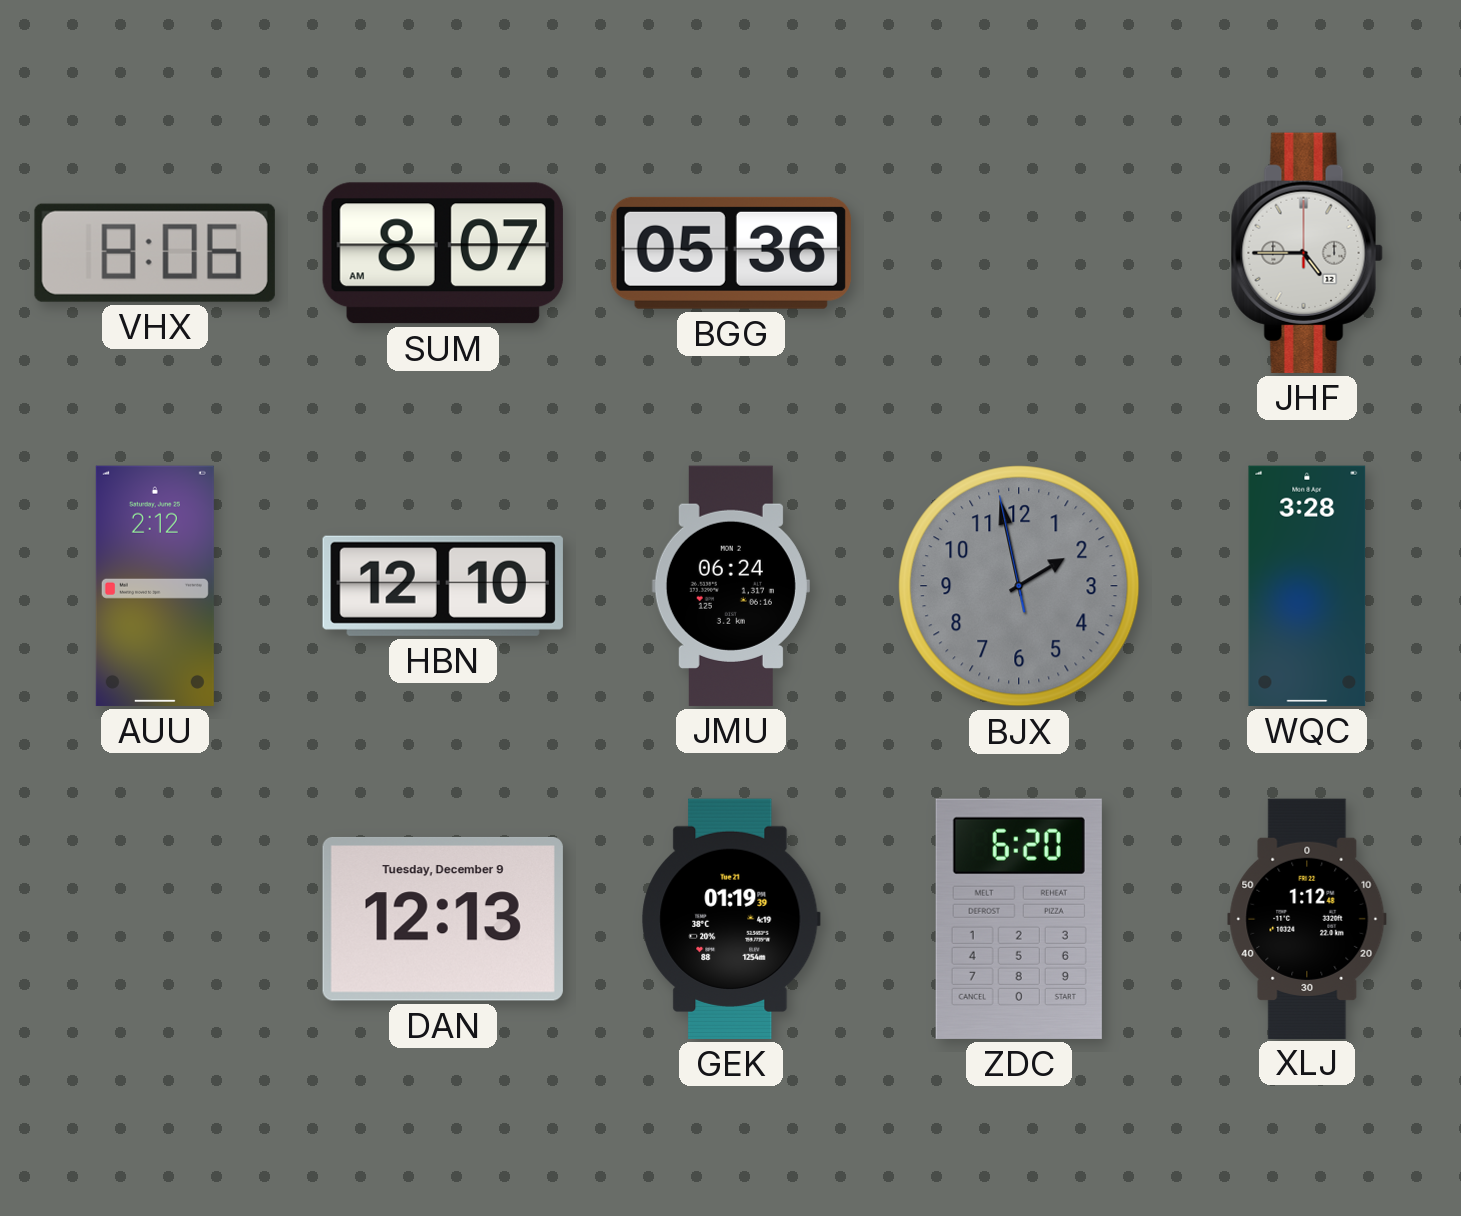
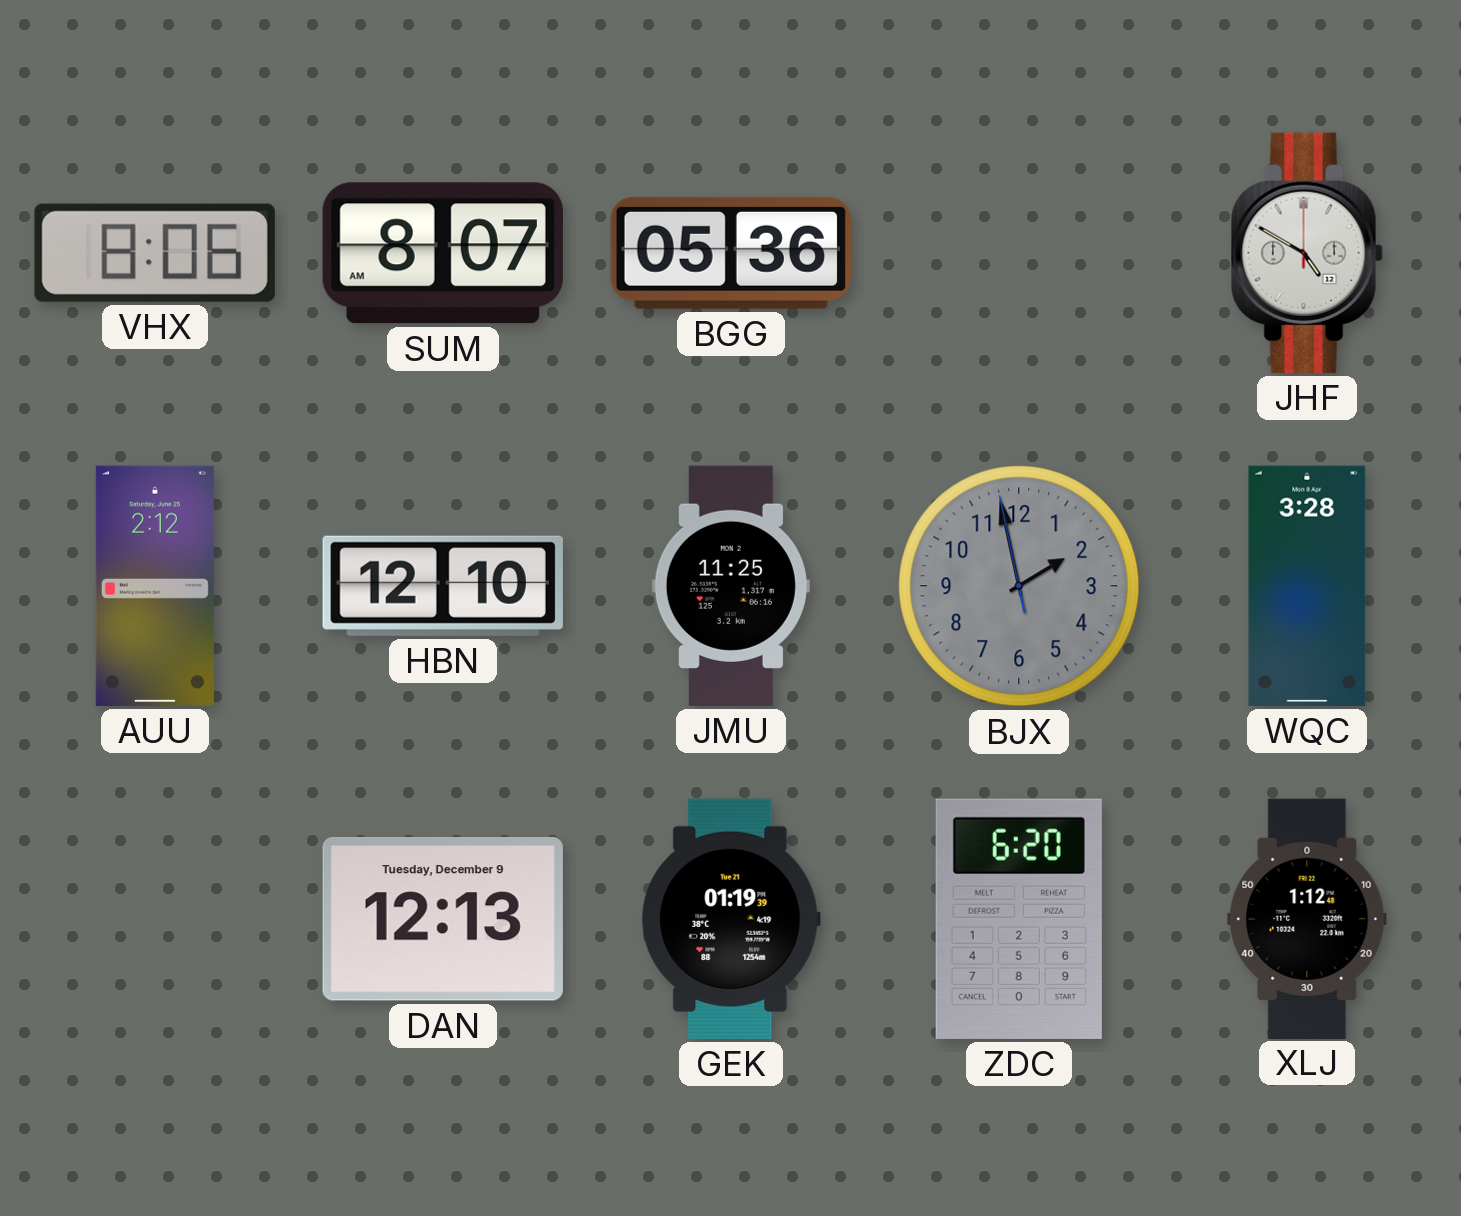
JHF: 4:45 -> 4:50 (1307, 253)
JMU: 06:24 -> 11:25 (731, 586)
